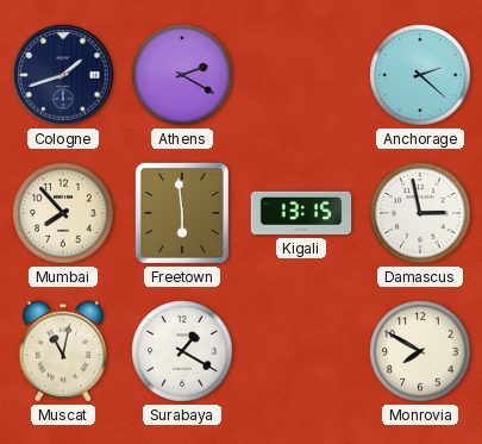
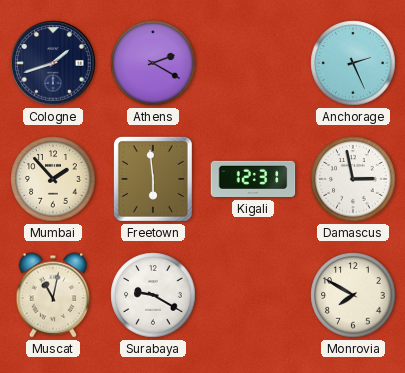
Anchorage: 2:22 -> 2:26 (353, 63)
Mumbai: 7:53 -> 1:53 (53, 179)
Kigali: 13:15 -> 12:31 (253, 179)
Surabaya: 1:20 -> 9:20 (153, 295)
